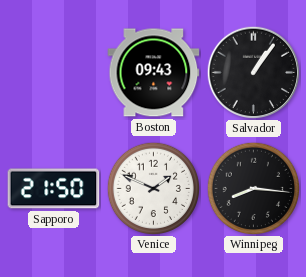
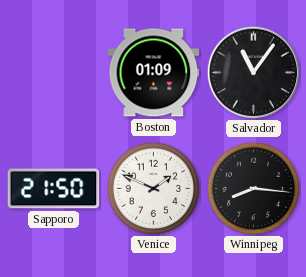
Boston: 09:43 -> 01:09 (154, 73)
Salvador: 1:06 -> 11:06 (253, 72)
